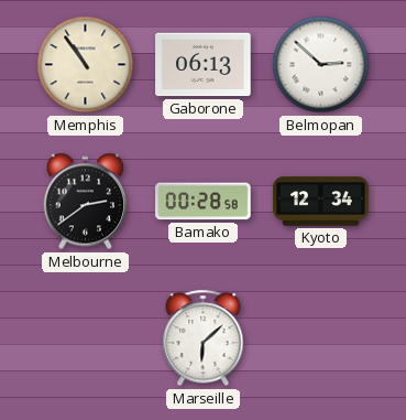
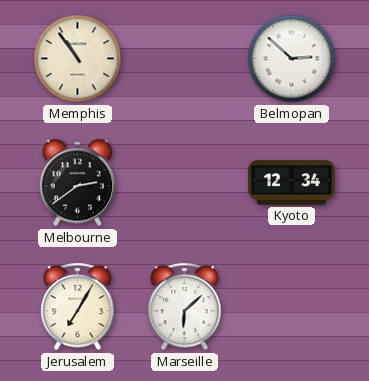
Gaborone: 06:13 -> none (204, 65)
Bamako: 00:28 -> none (204, 202)
Jerusalem: none -> 7:05 (78, 307)
